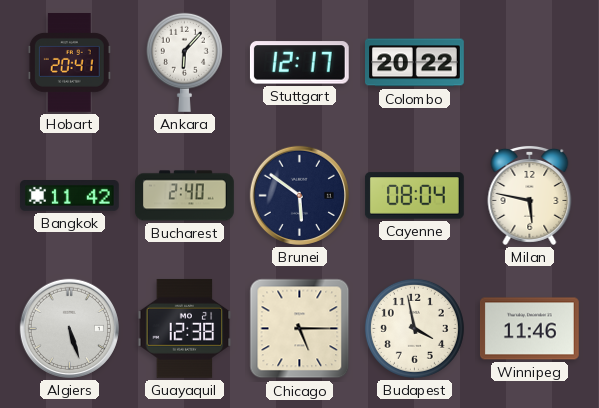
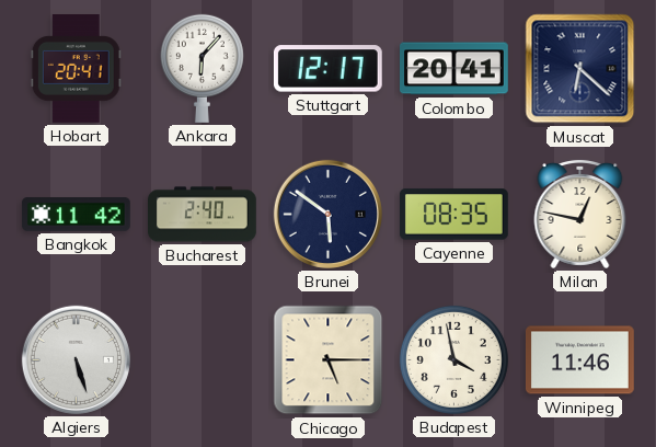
Colombo: 20:22 -> 20:41 (454, 69)
Muscat: none -> 6:22 (580, 69)
Cayenne: 08:04 -> 08:35 (453, 215)
Milan: 5:47 -> 12:47 (580, 214)
Guayaquil: 12:38 -> none (185, 328)
